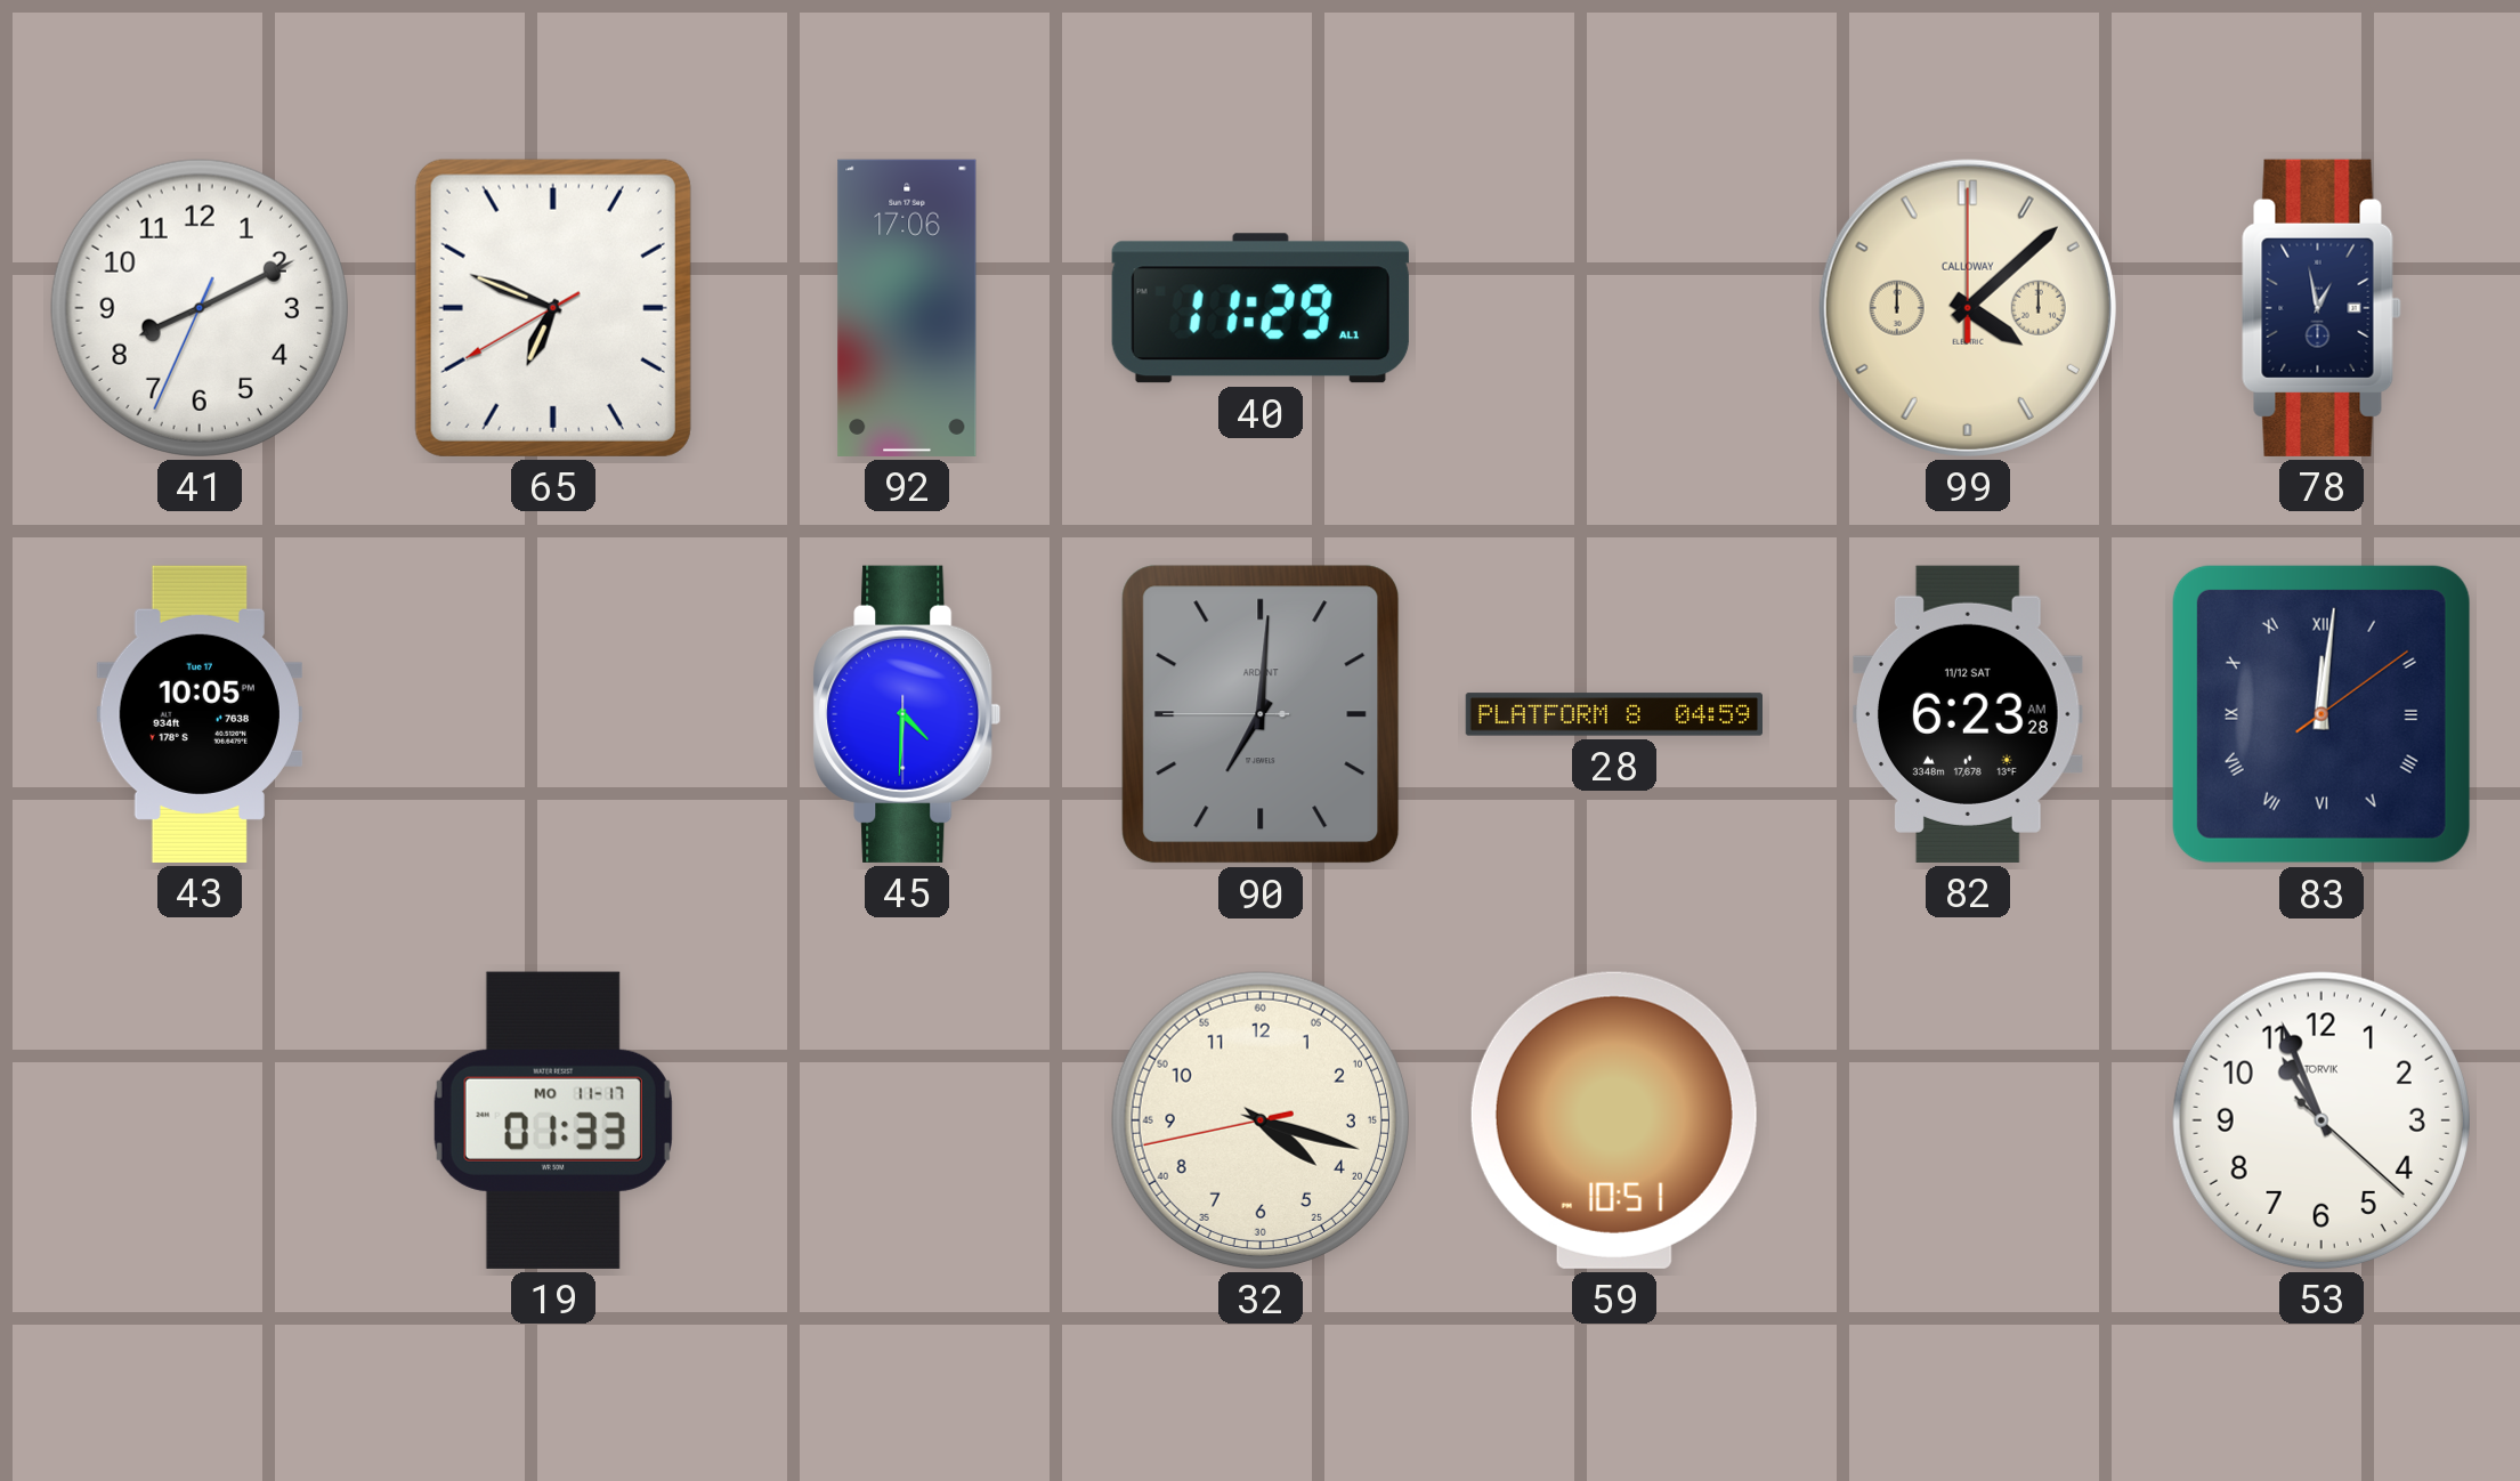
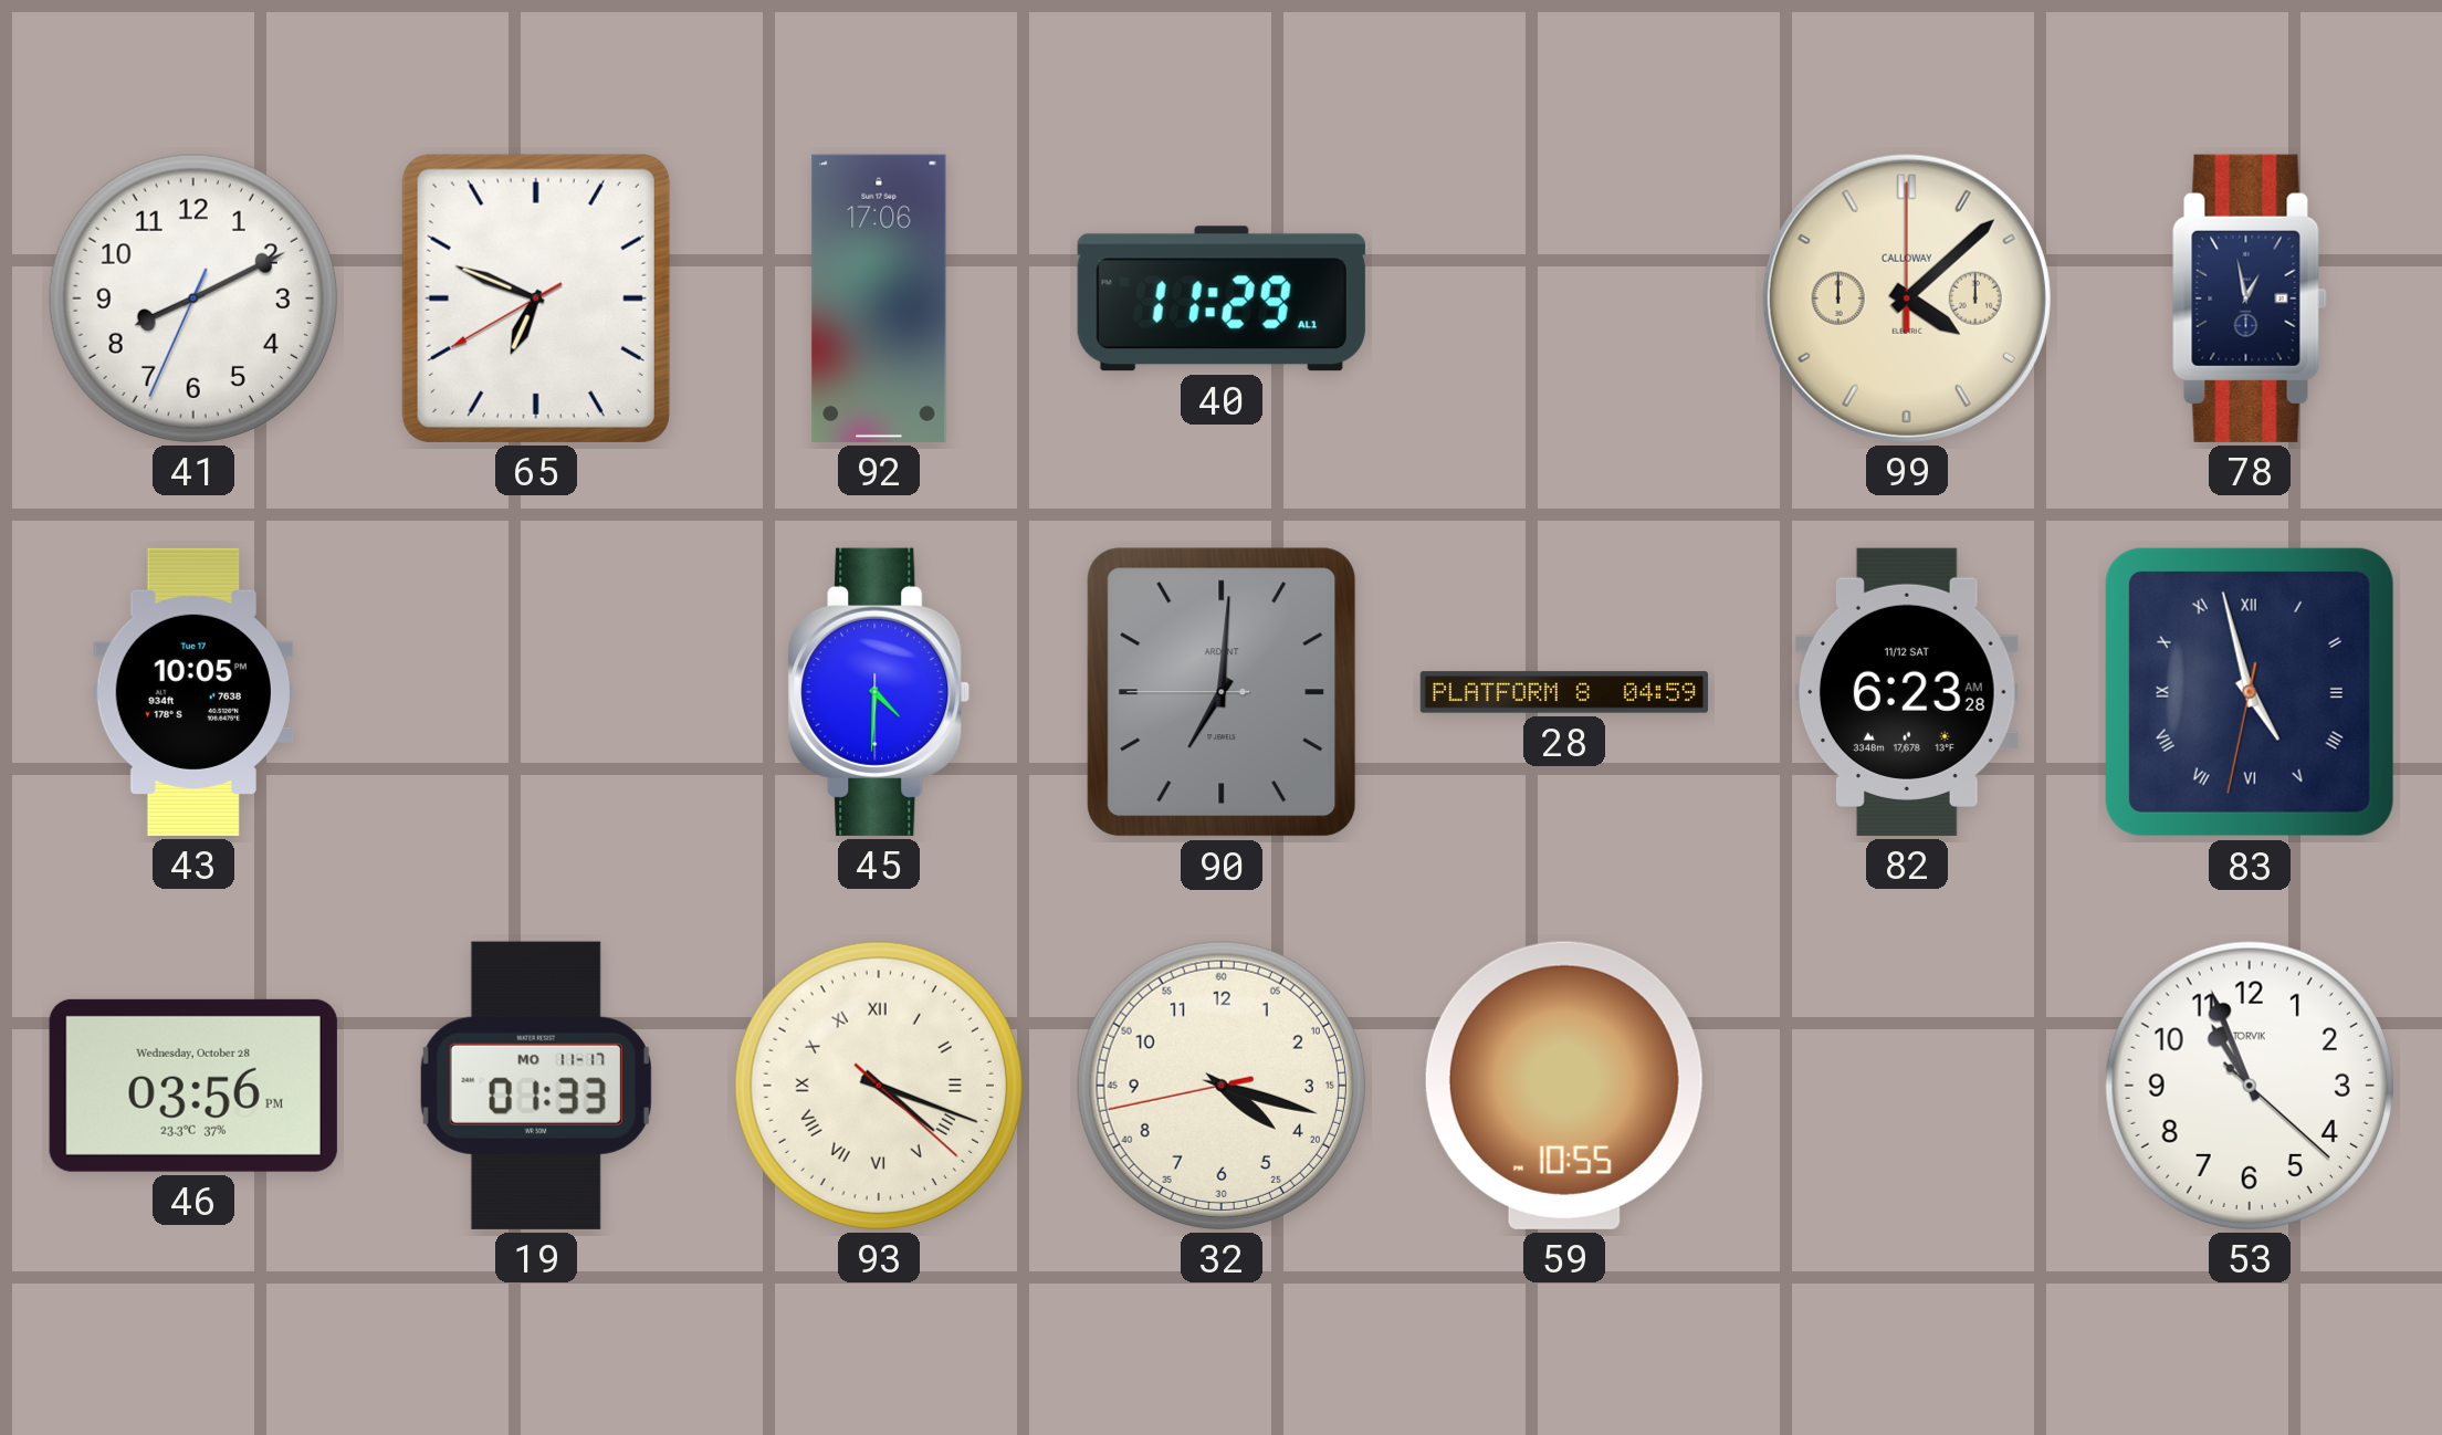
83: 12:01 -> 4:57 (2250, 692)
46: none -> 03:56 (193, 1086)
93: none -> 4:18 (879, 1086)
59: 10:51 -> 10:55 (1564, 1086)
